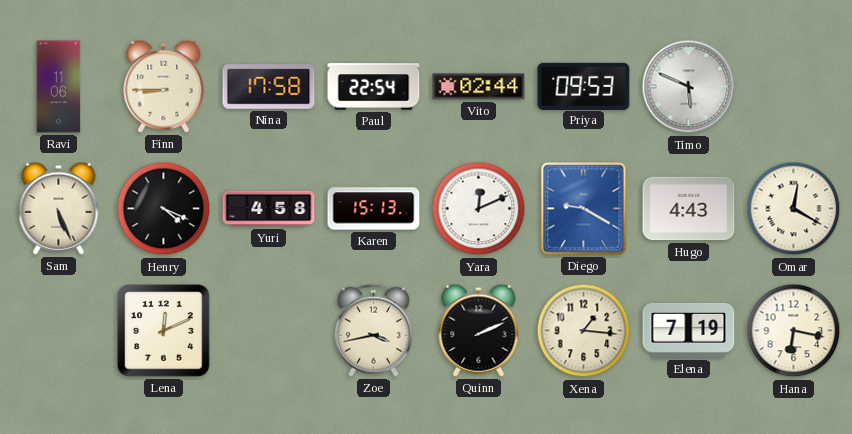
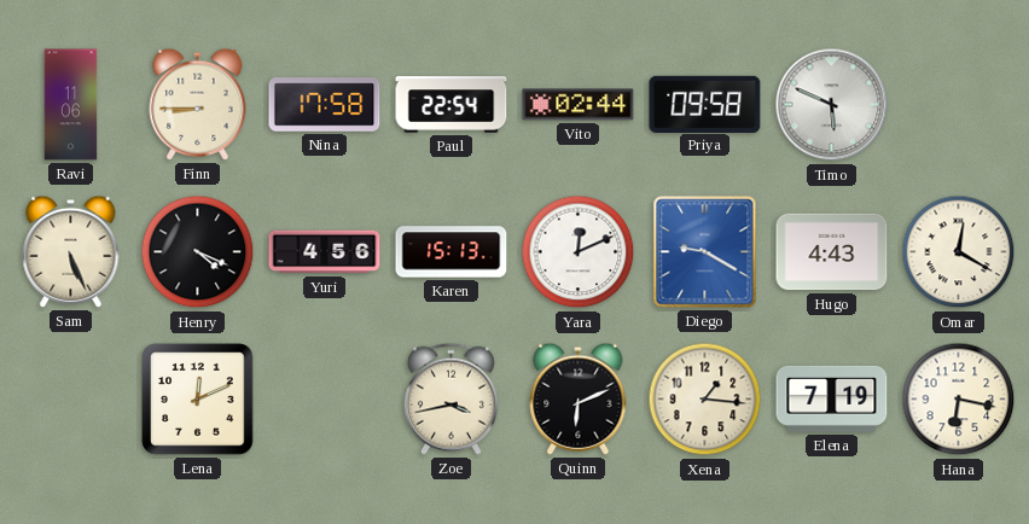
Priya: 09:53 -> 09:58 (705, 104)
Yuri: 4:58 -> 4:56 (325, 252)
Quinn: 2:11 -> 6:11 (579, 398)
